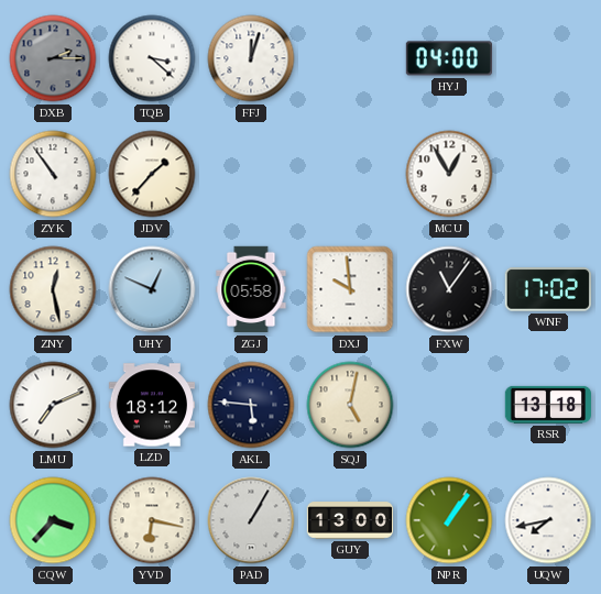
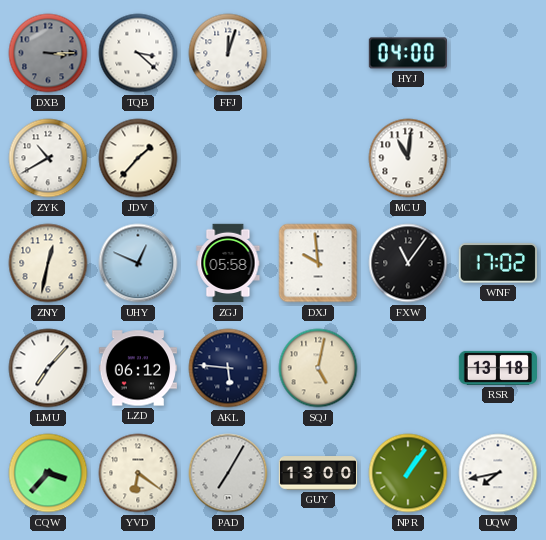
DXB: 2:15 -> 3:15 (48, 53)
ZYK: 10:54 -> 10:40 (48, 158)
MCU: 12:55 -> 11:01 (408, 158)
ZNY: 12:28 -> 12:32 (48, 263)
LMU: 7:11 -> 7:07 (48, 368)
LZD: 18:12 -> 06:12 (137, 368)
YVD: 6:17 -> 6:21 (138, 473)
PAD: 1:05 -> 7:05 (228, 473)
